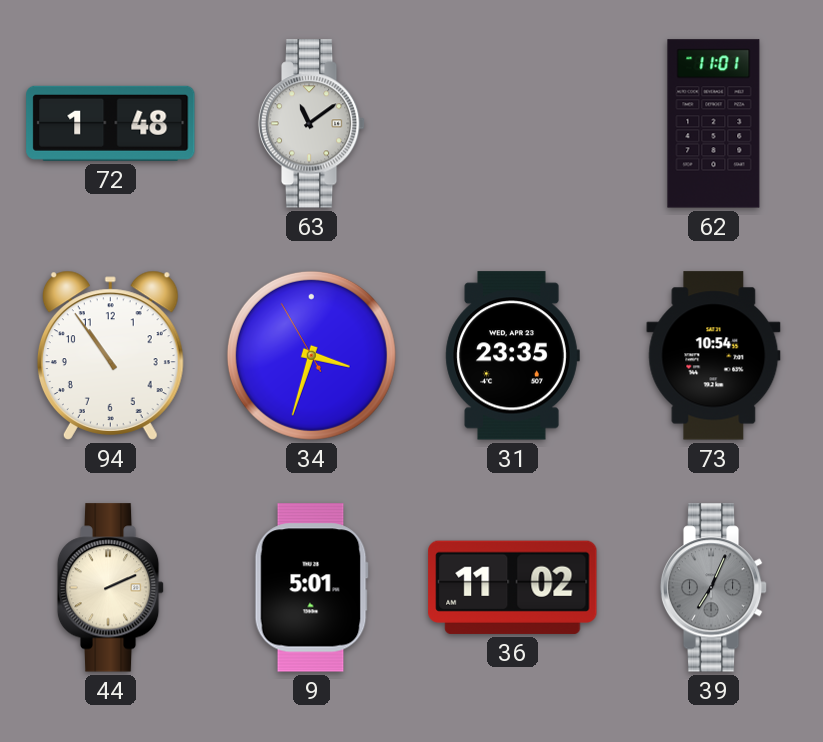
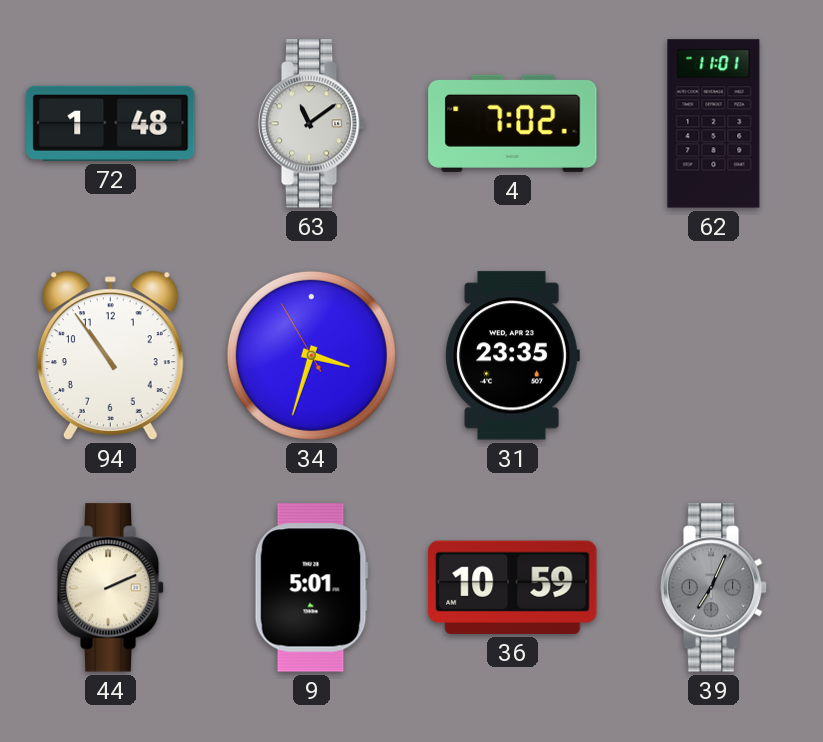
4: none -> 7:02 (513, 123)
73: 10:54 -> none (714, 356)
36: 11:02 -> 10:59 (513, 587)
